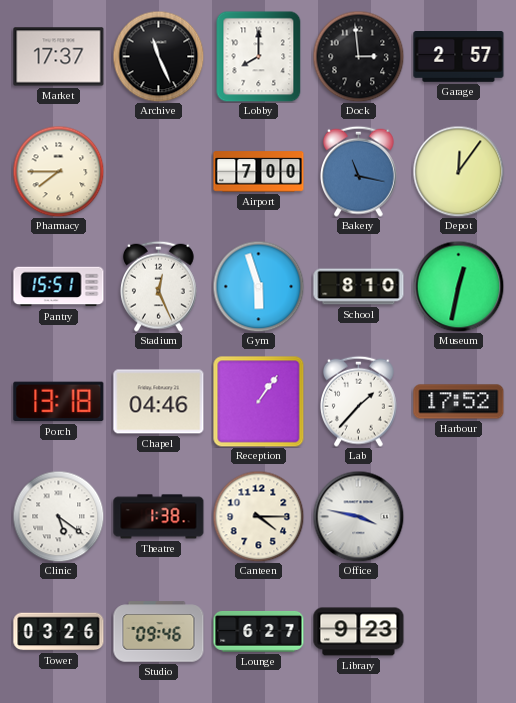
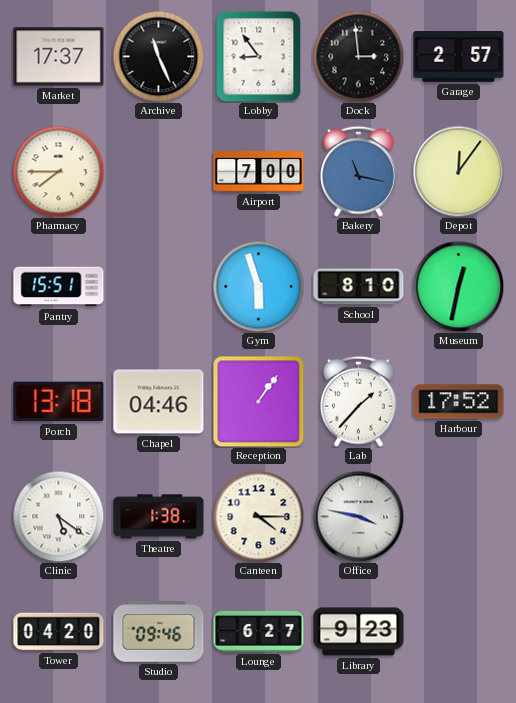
Lobby: 8:00 -> 8:54 (259, 56)
Stadium: 12:26 -> none (158, 286)
Tower: 03:26 -> 04:20 (59, 632)
